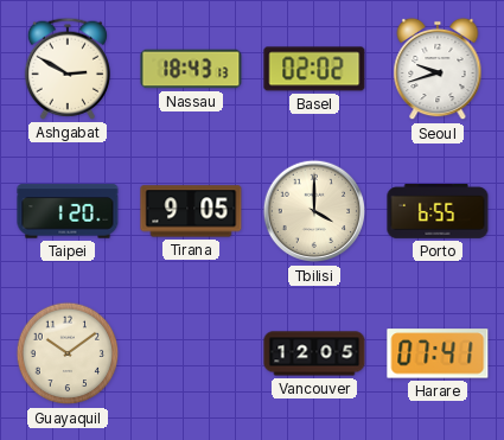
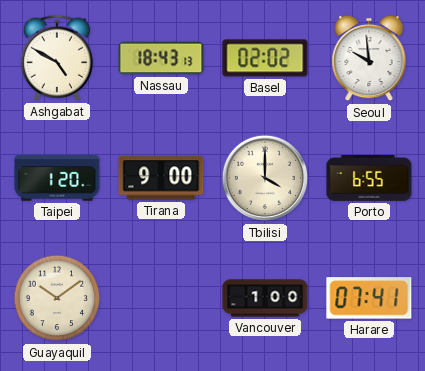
Ashgabat: 2:50 -> 4:50 (56, 58)
Seoul: 9:42 -> 9:59 (369, 58)
Tirana: 9:05 -> 9:00 (161, 178)
Vancouver: 12:05 -> 1:00 (265, 298)
